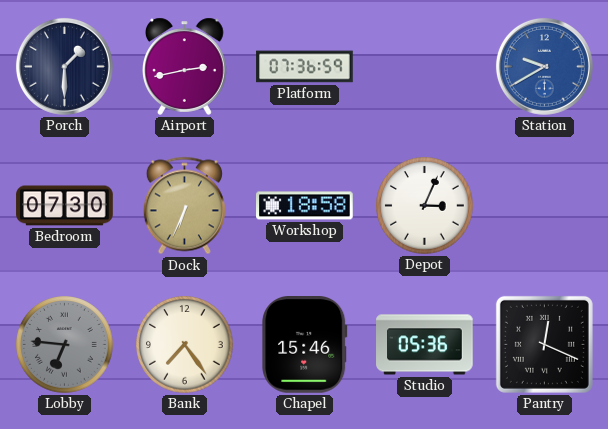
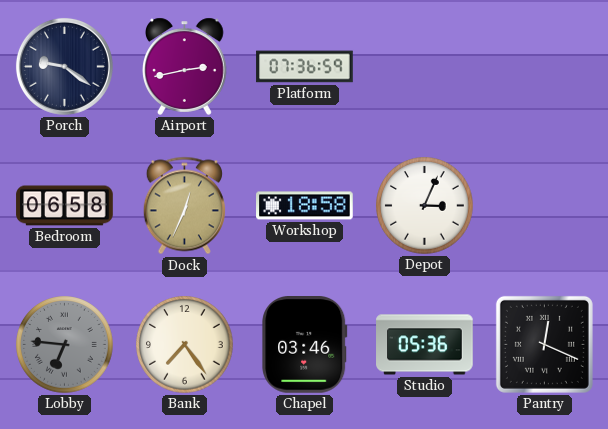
Porch: 1:30 -> 9:21 (64, 66)
Station: 9:40 -> none (544, 66)
Bedroom: 07:30 -> 06:58 (65, 206)
Dock: 6:34 -> 12:34 (184, 206)
Chapel: 15:46 -> 03:46 (305, 345)
